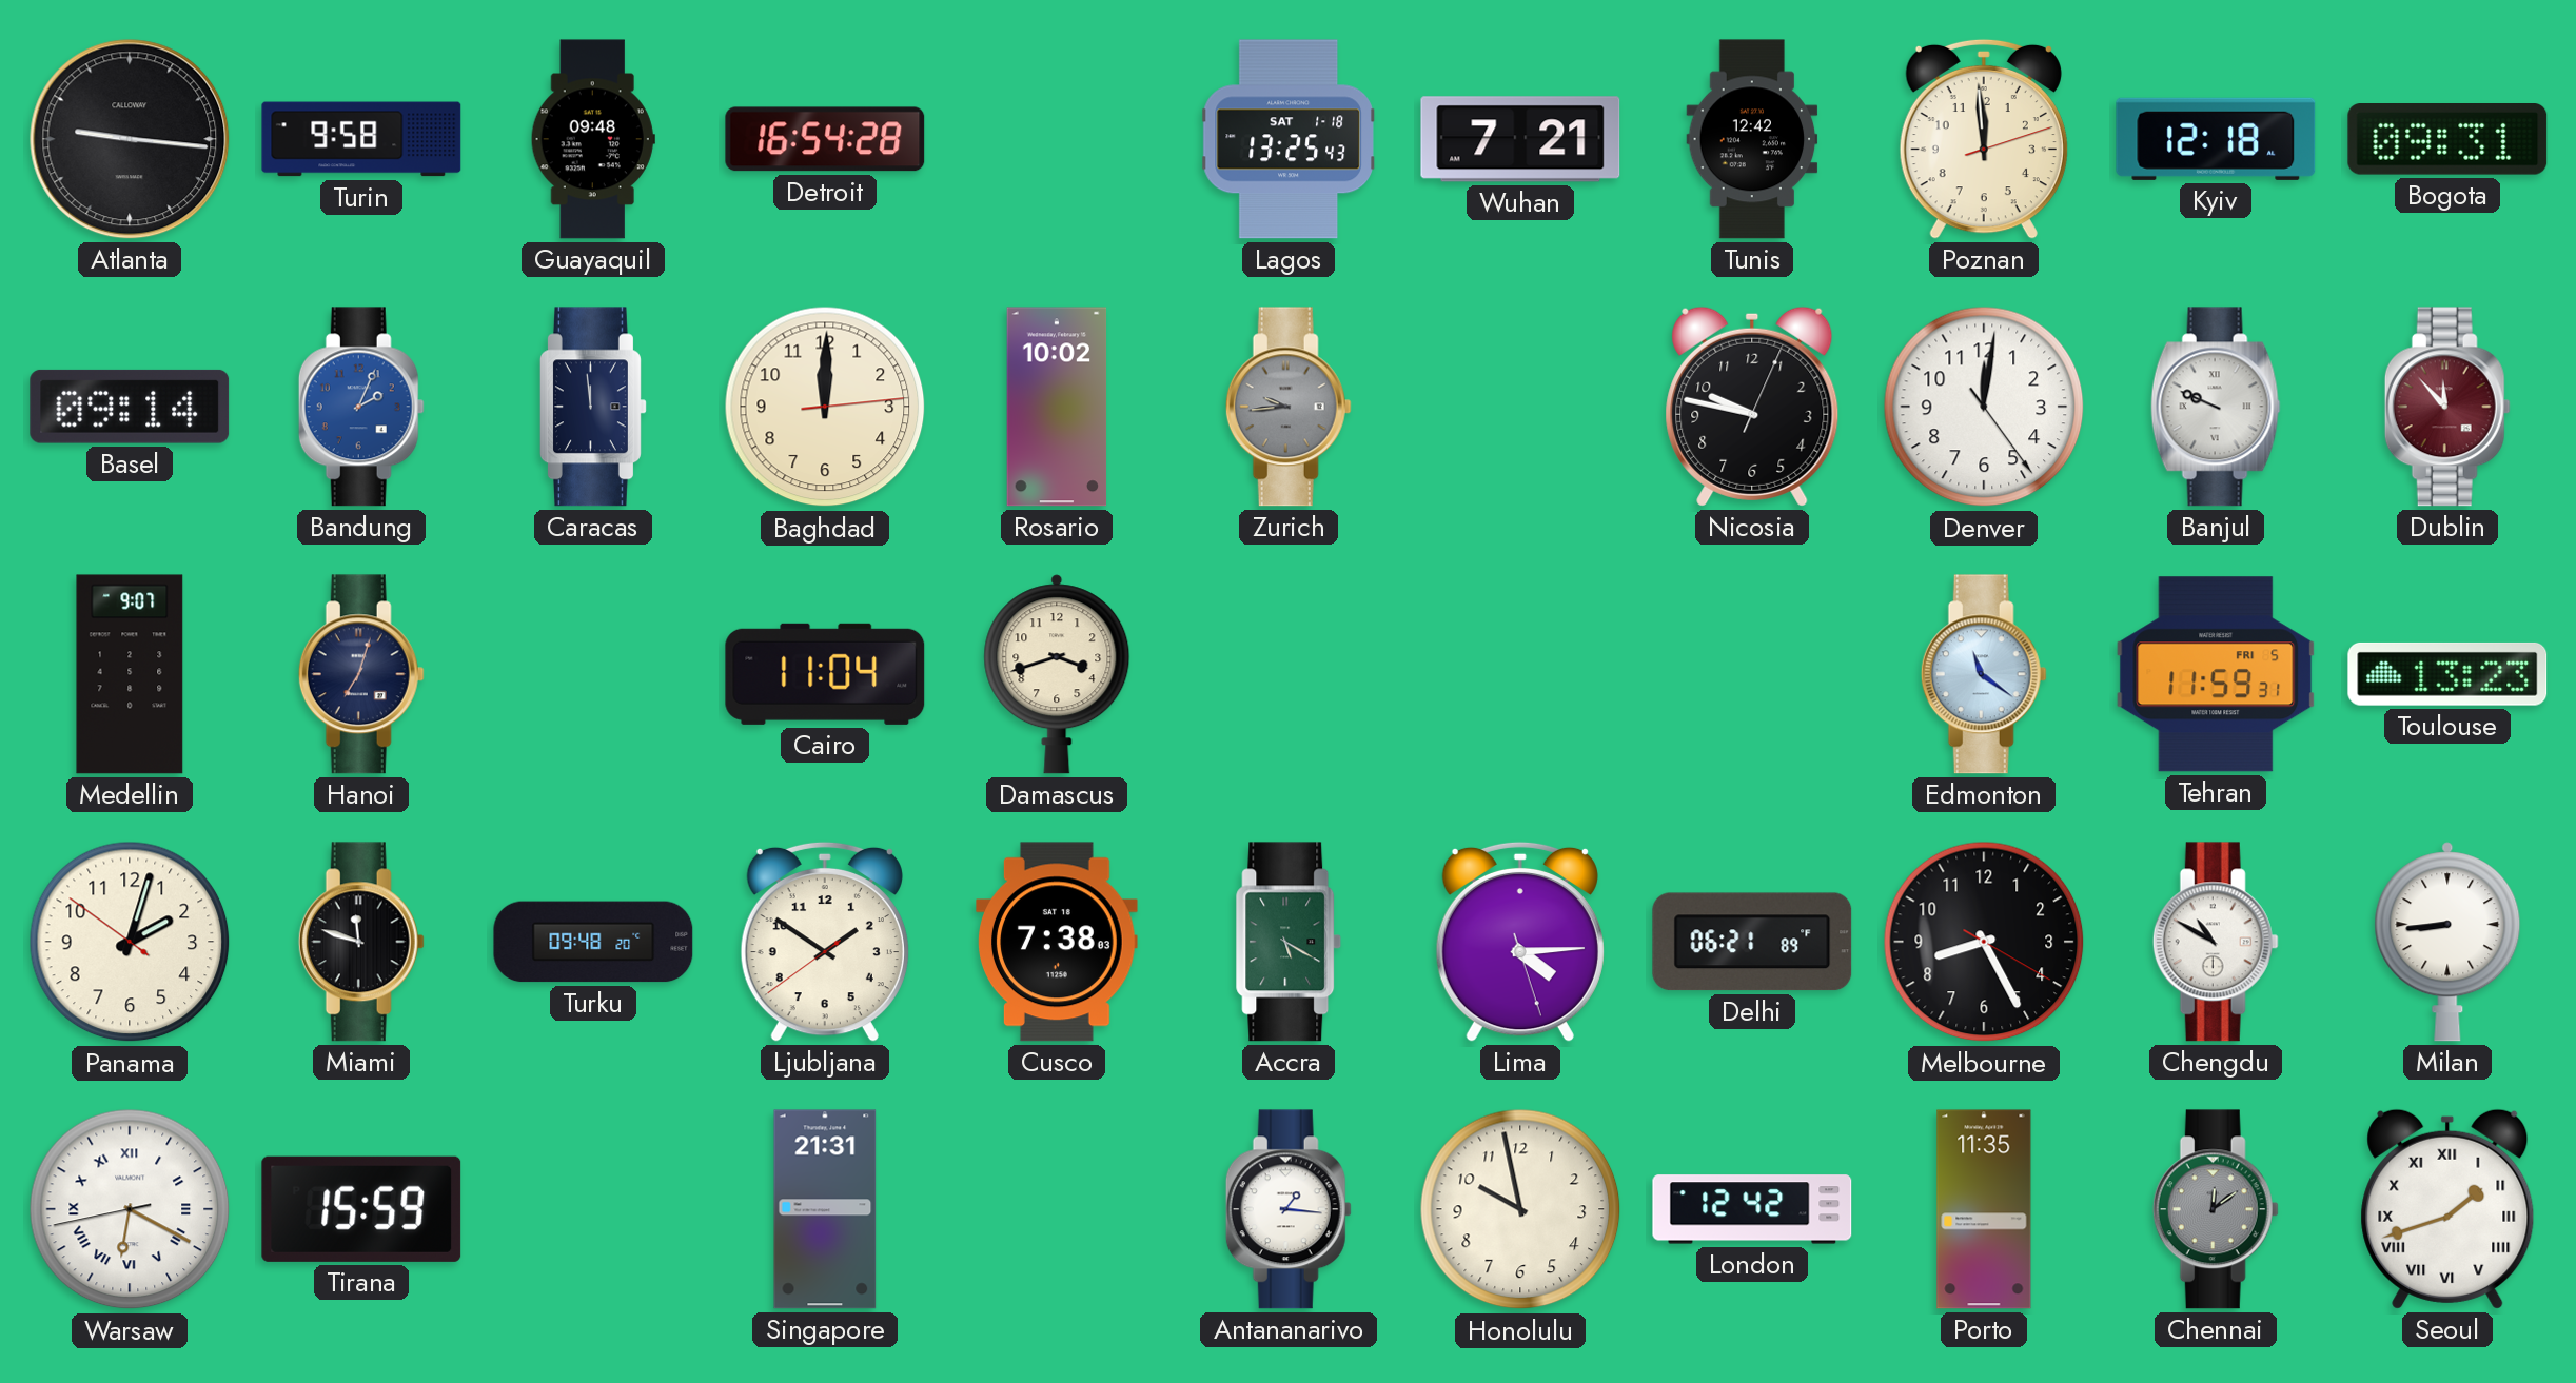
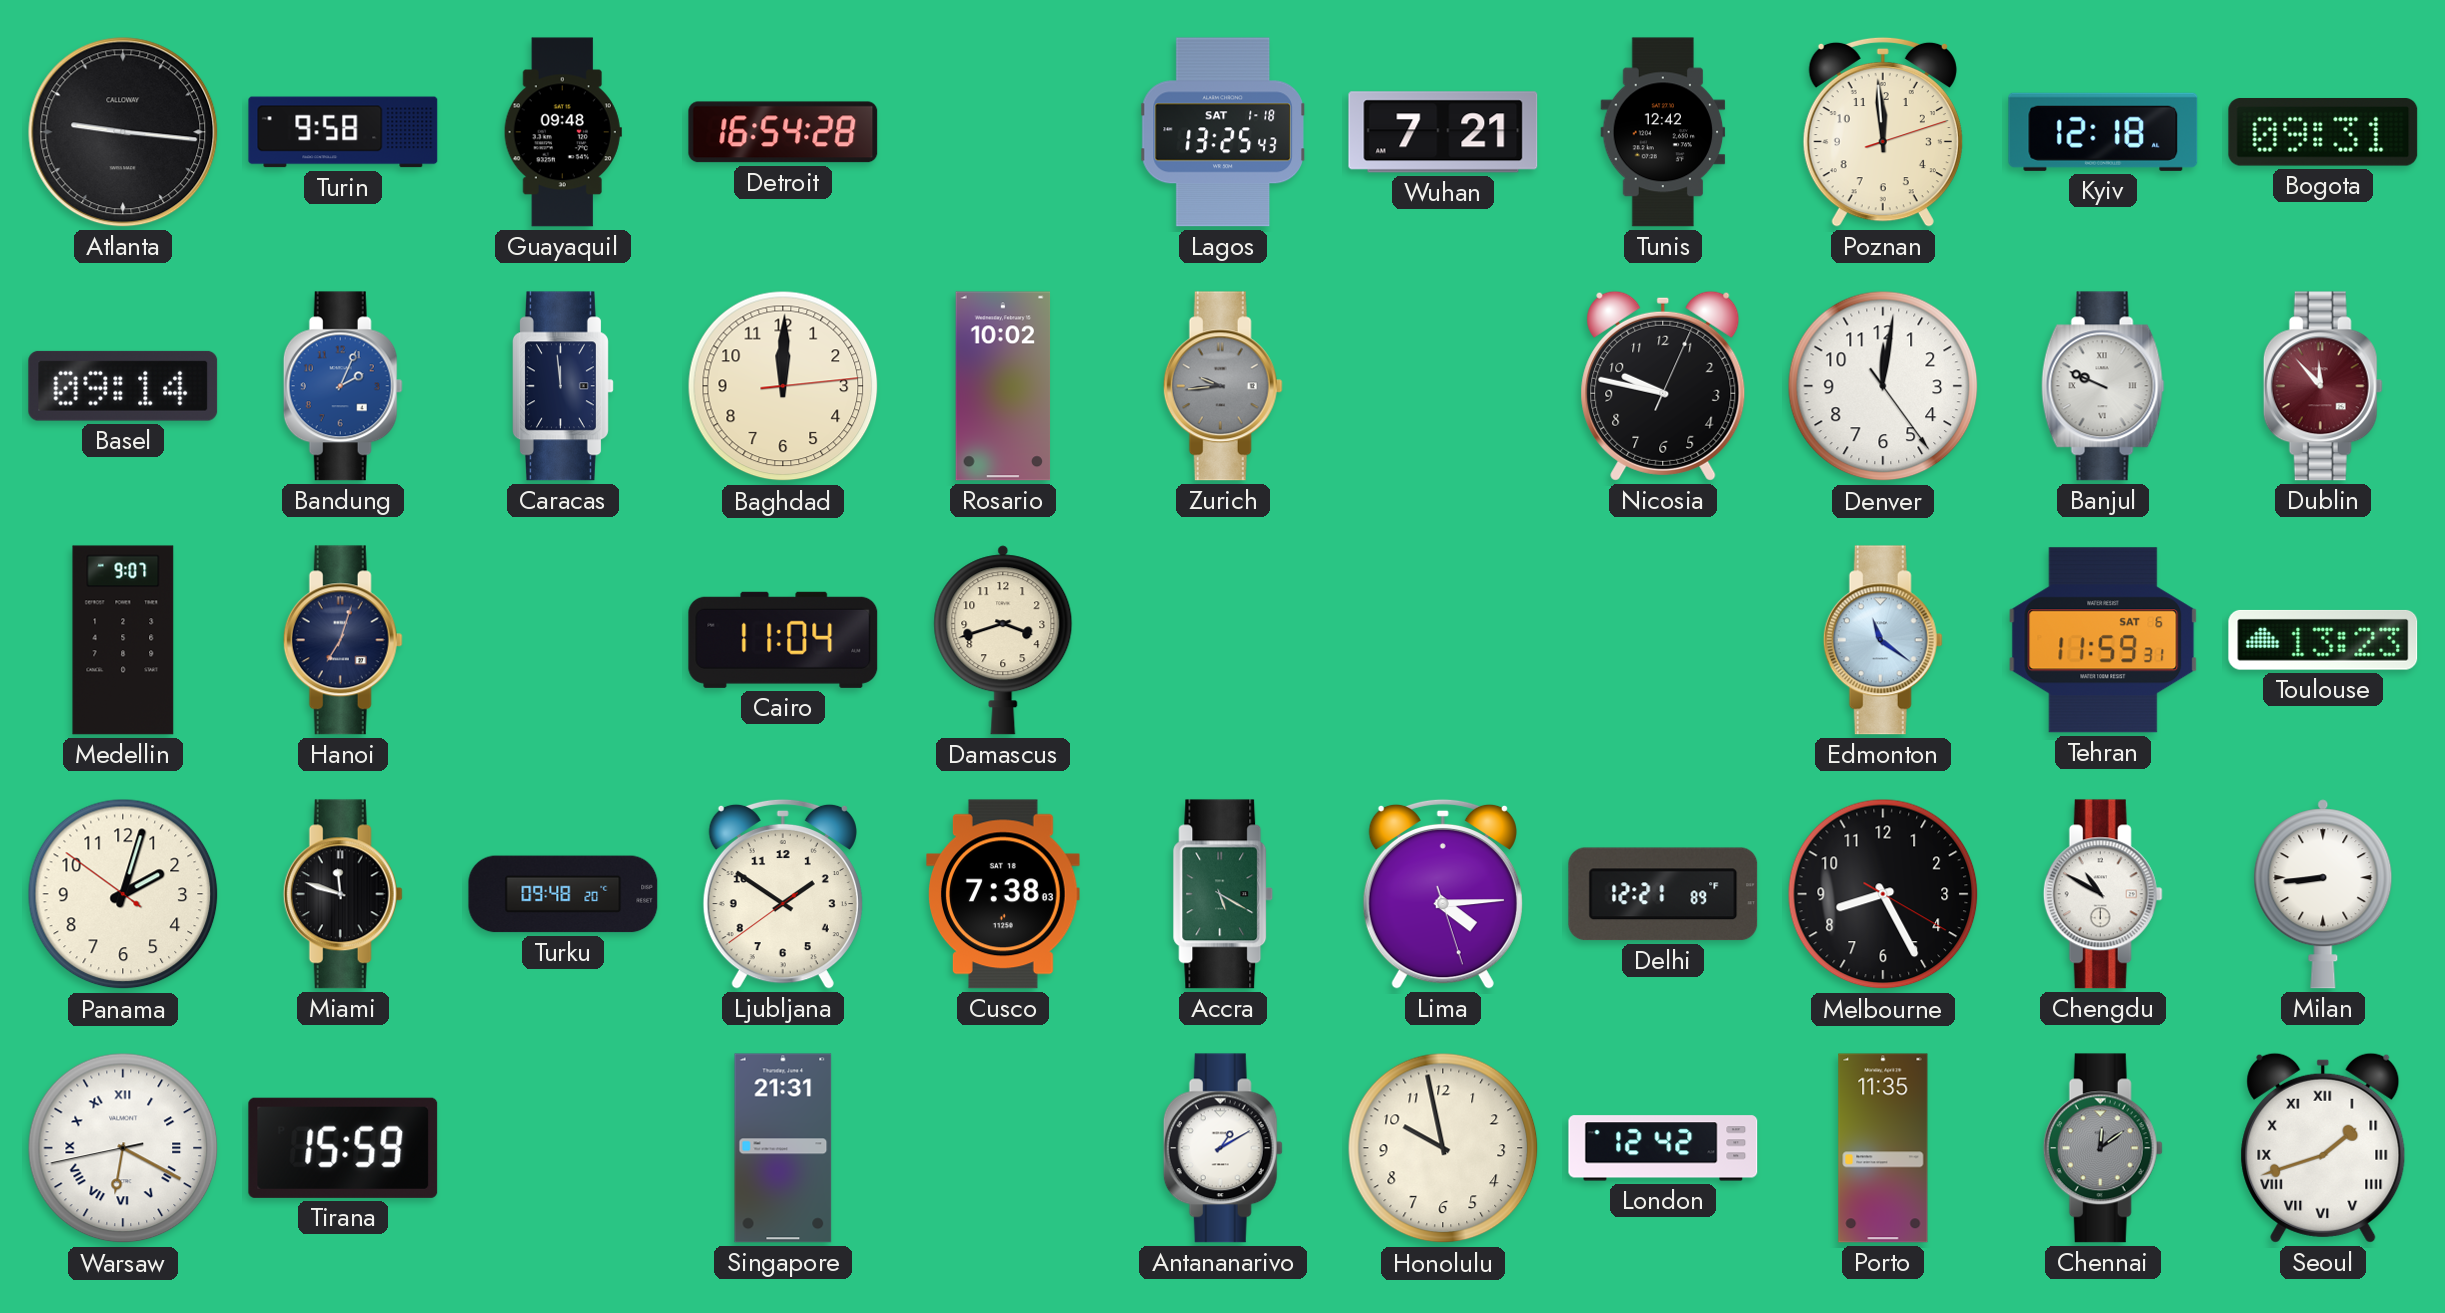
Tehran date: FRI 5 -> SAT 6 (2103, 640)
Delhi: 06:21 -> 12:21 (1663, 894)
Antananarivo: 1:16 -> 1:10 (1223, 1148)
